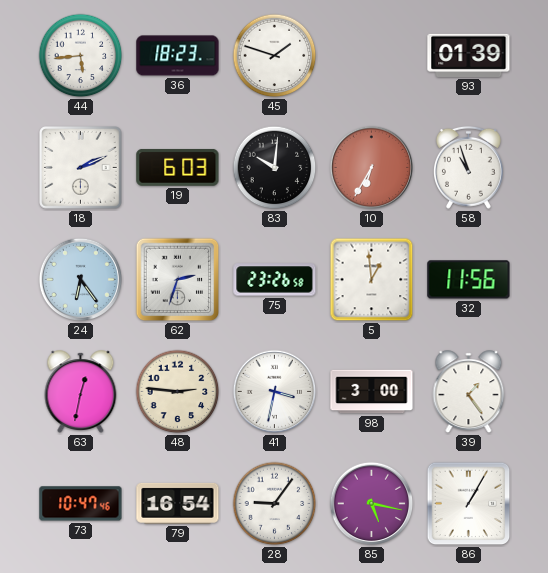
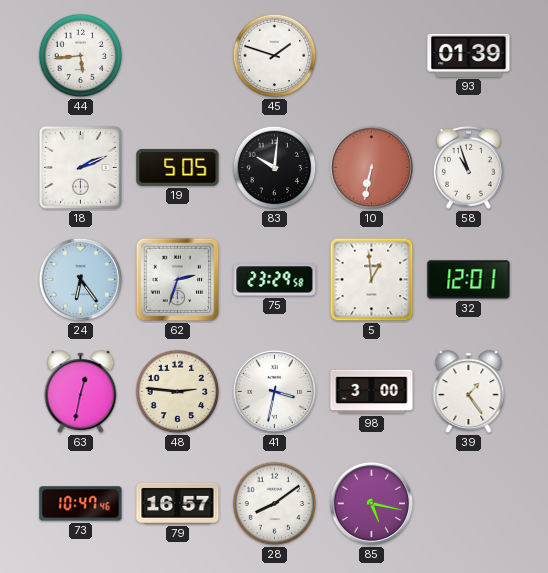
36: 18:23 -> none (178, 56)
19: 6:03 -> 5:05 (178, 167)
10: 6:35 -> 6:32 (372, 168)
75: 23:26 -> 23:29 (275, 280)
32: 11:56 -> 12:01 (469, 280)
79: 16:54 -> 16:57 (178, 503)
28: 9:06 -> 8:09 (275, 504)
86: 1:05 -> none (469, 504)
